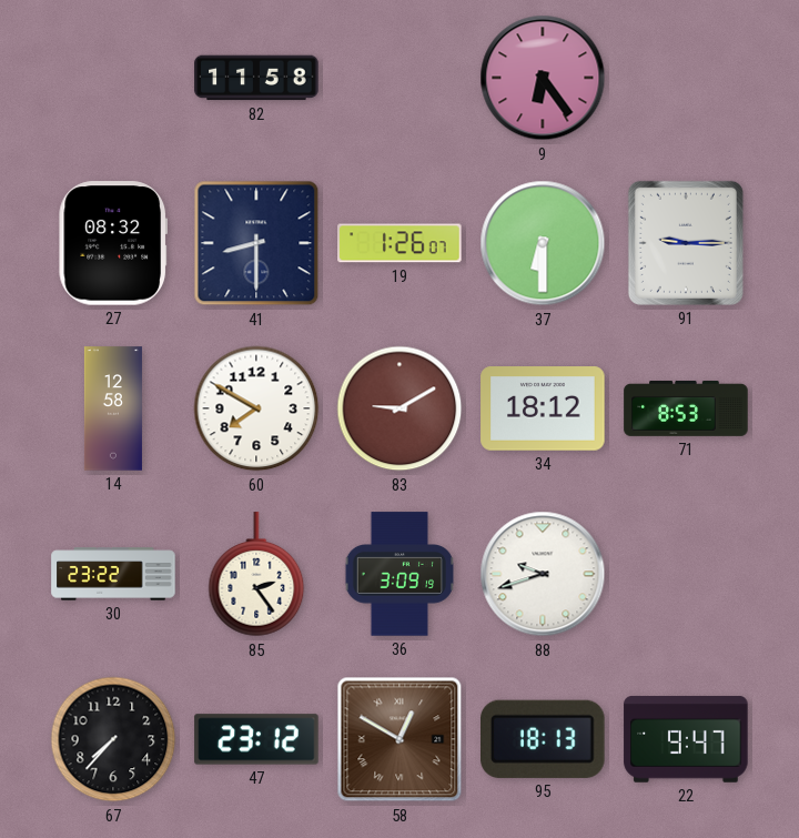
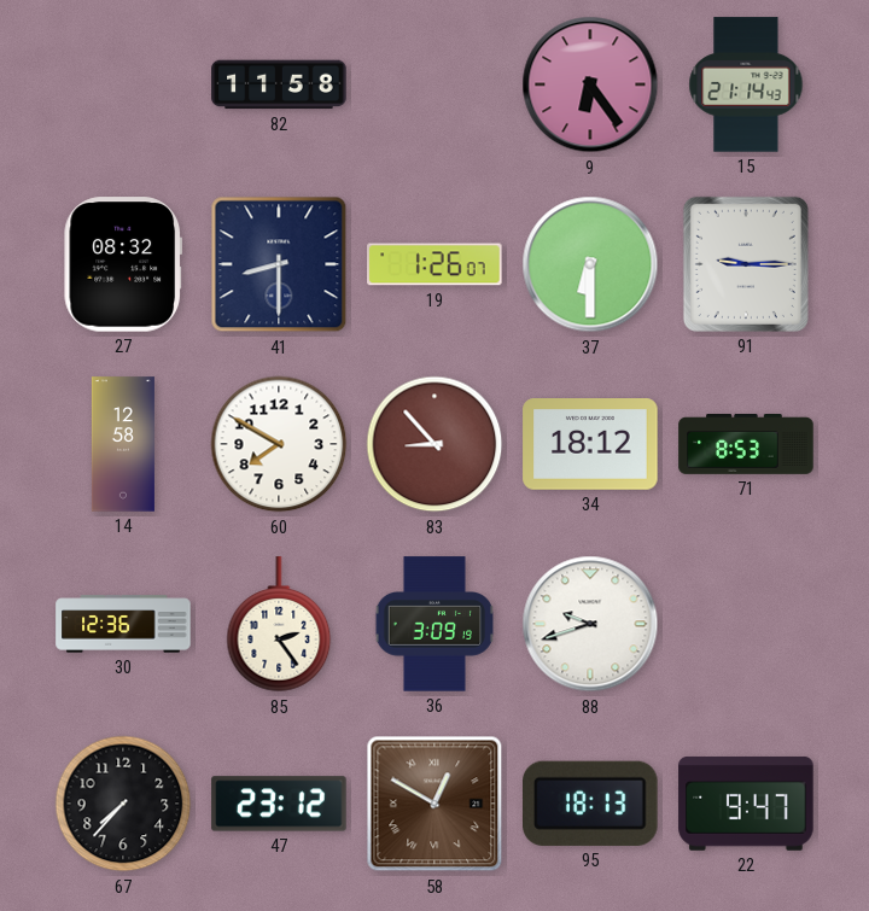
15: none -> 21:14 (746, 84)
83: 9:10 -> 8:53 (434, 444)
30: 23:22 -> 12:36 (123, 624)
